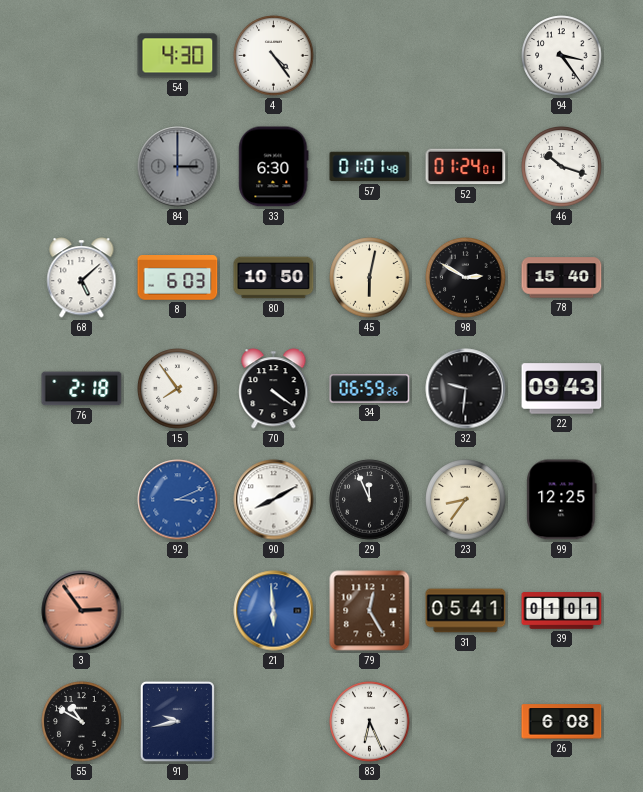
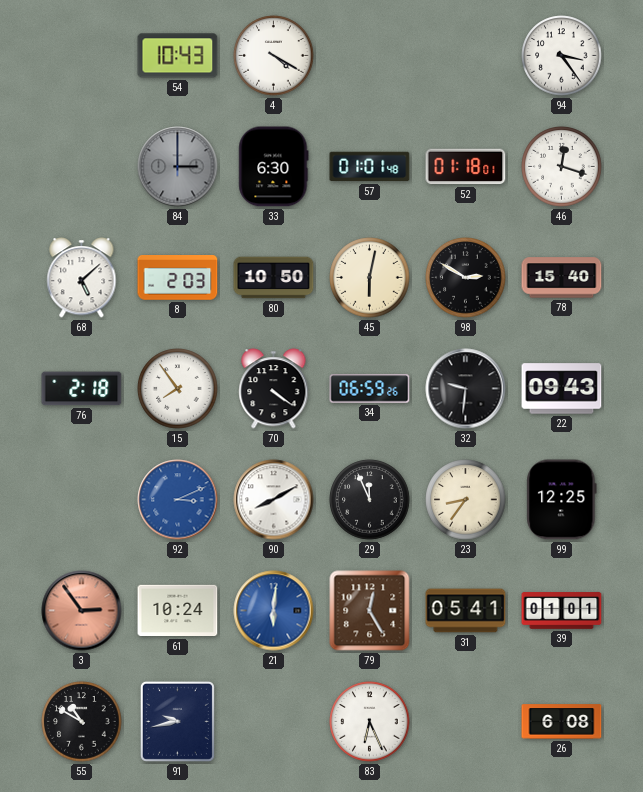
54: 4:30 -> 10:43 (178, 56)
4: 4:24 -> 4:20 (274, 56)
52: 01:24 -> 01:18 (466, 167)
46: 10:18 -> 12:18 (562, 167)
8: 6:03 -> 2:03 (178, 278)
61: none -> 10:24 (178, 611)
21: 5:59 -> 6:01 (274, 611)
